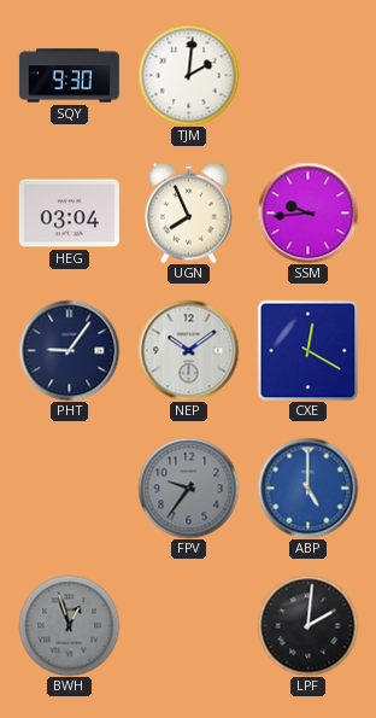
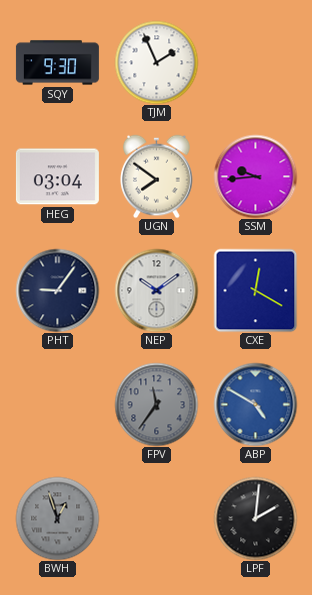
TJM: 2:01 -> 1:56 (156, 62)
UGN: 7:56 -> 7:51 (157, 176)
FPV: 9:36 -> 11:36 (156, 404)
ABP: 5:00 -> 4:50 (255, 404)
